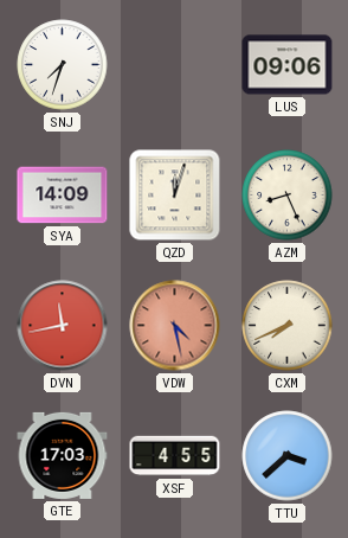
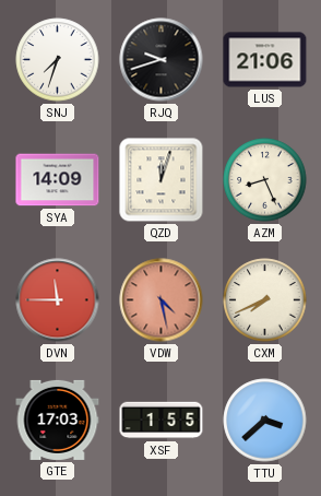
RJQ: none -> 9:42 (162, 60)
LUS: 09:06 -> 21:06 (265, 60)
DVN: 11:43 -> 11:45 (58, 300)
XSF: 4:55 -> 1:55 (162, 421)
